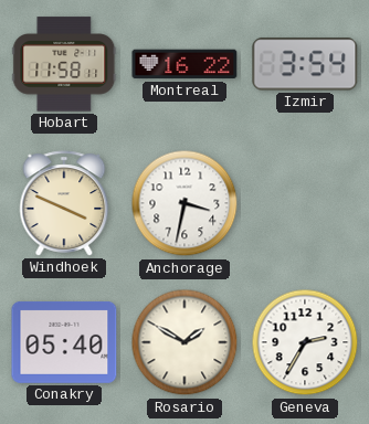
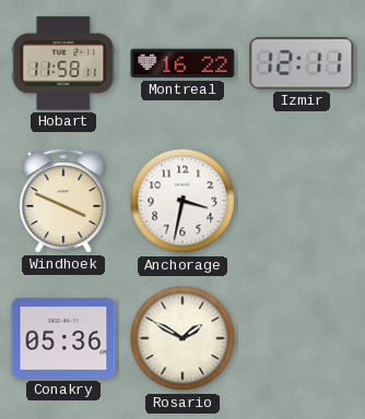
Izmir: 3:54 -> 12:11 (302, 63)
Conakry: 05:40 -> 05:36 (63, 338)
Geneva: 2:35 -> none (305, 342)
